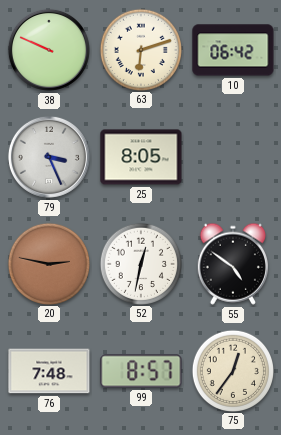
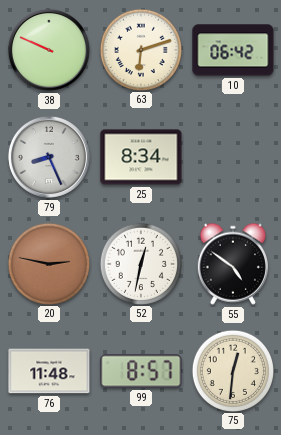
79: 3:26 -> 8:26 (49, 157)
25: 8:05 -> 8:34 (141, 157)
76: 7:48 -> 11:48 (49, 371)
75: 12:36 -> 12:31 (232, 370)
